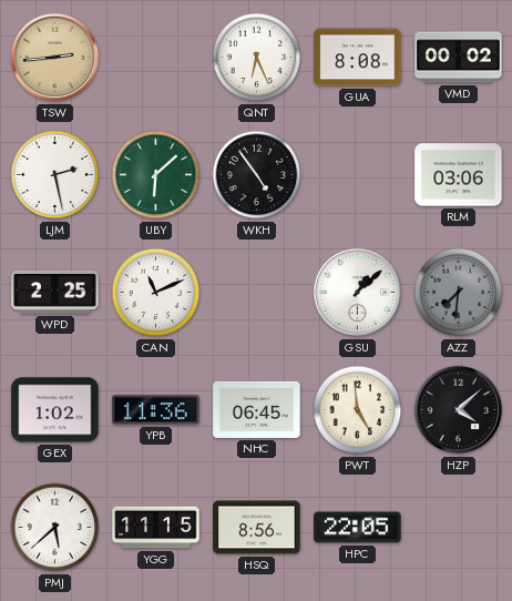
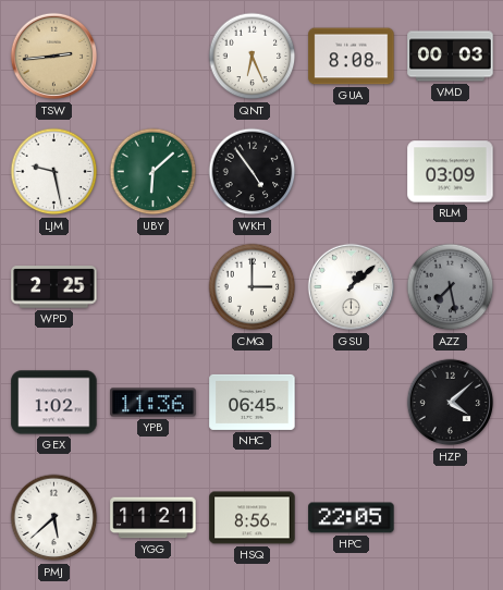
VMD: 00:02 -> 00:03 (451, 57)
LJM: 2:28 -> 9:28 (54, 172)
RLM: 03:06 -> 03:09 (451, 172)
CAN: 11:11 -> none (156, 293)
CMQ: none -> 3:00 (253, 287)
AZZ: 7:31 -> 7:28 (451, 287)
PWT: 4:59 -> none (358, 410)
YGG: 11:15 -> 11:21 (154, 518)
